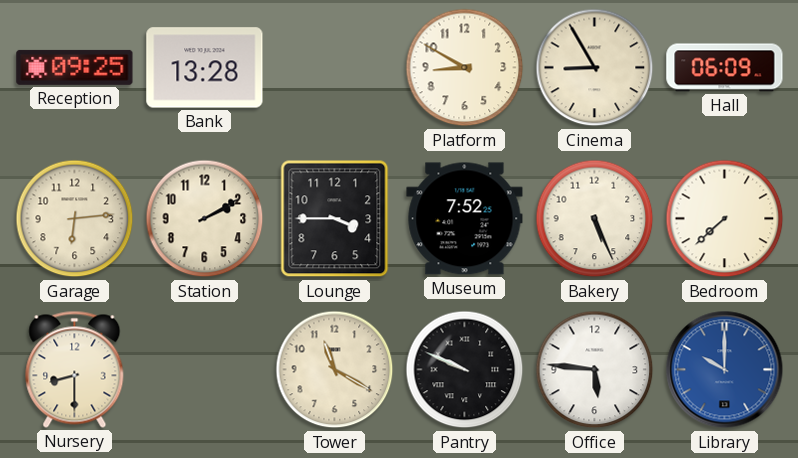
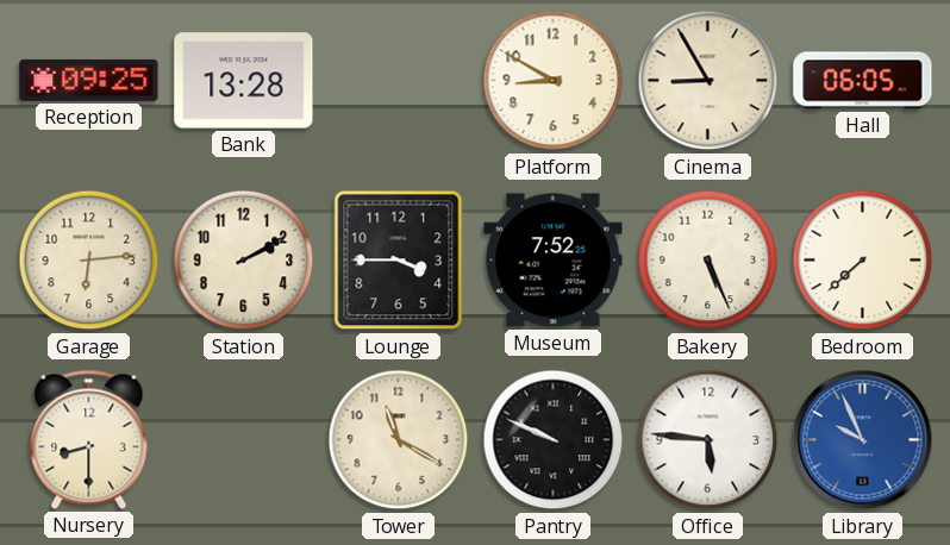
Hall: 06:09 -> 06:05 (863, 81)
Library: 10:00 -> 9:56 (863, 440)
